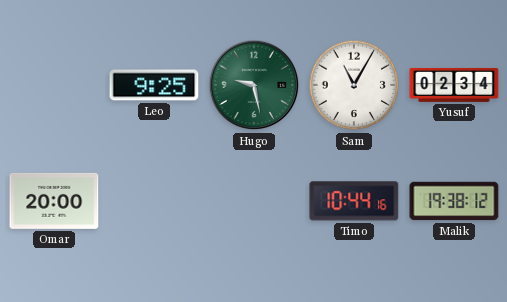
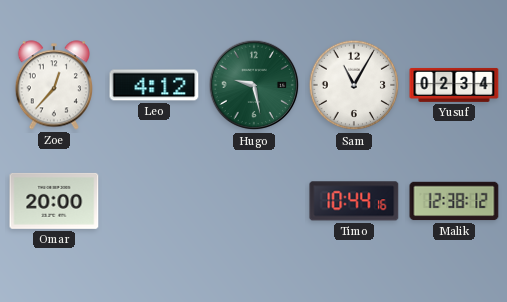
Zoe: none -> 12:37 (54, 85)
Leo: 9:25 -> 4:12 (154, 85)
Malik: 19:38 -> 12:38 (454, 201)
